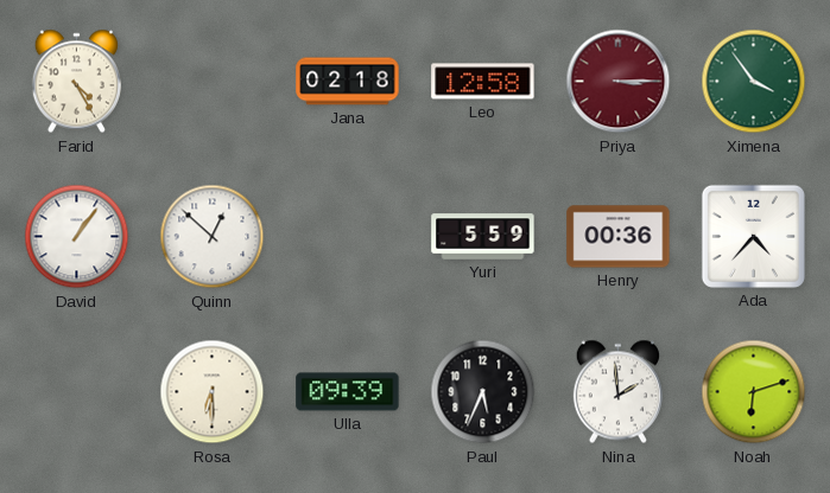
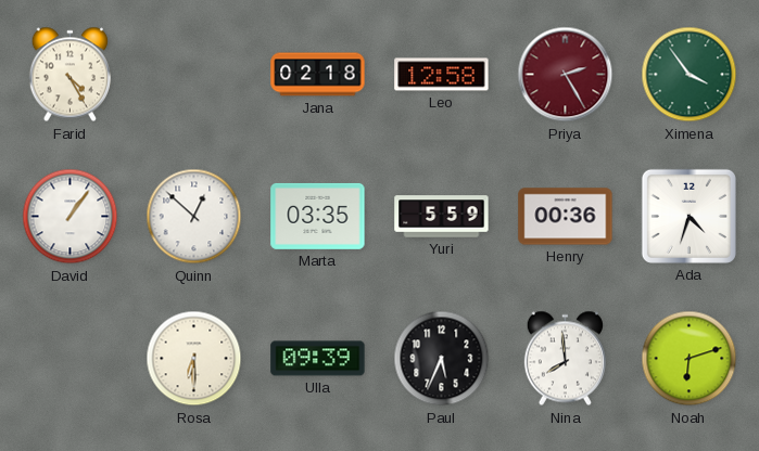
Priya: 3:15 -> 2:25 (566, 75)
Marta: none -> 03:35 (318, 216)
Ada: 4:37 -> 4:33 (688, 216)
Nina: 1:59 -> 7:59 (565, 359)
